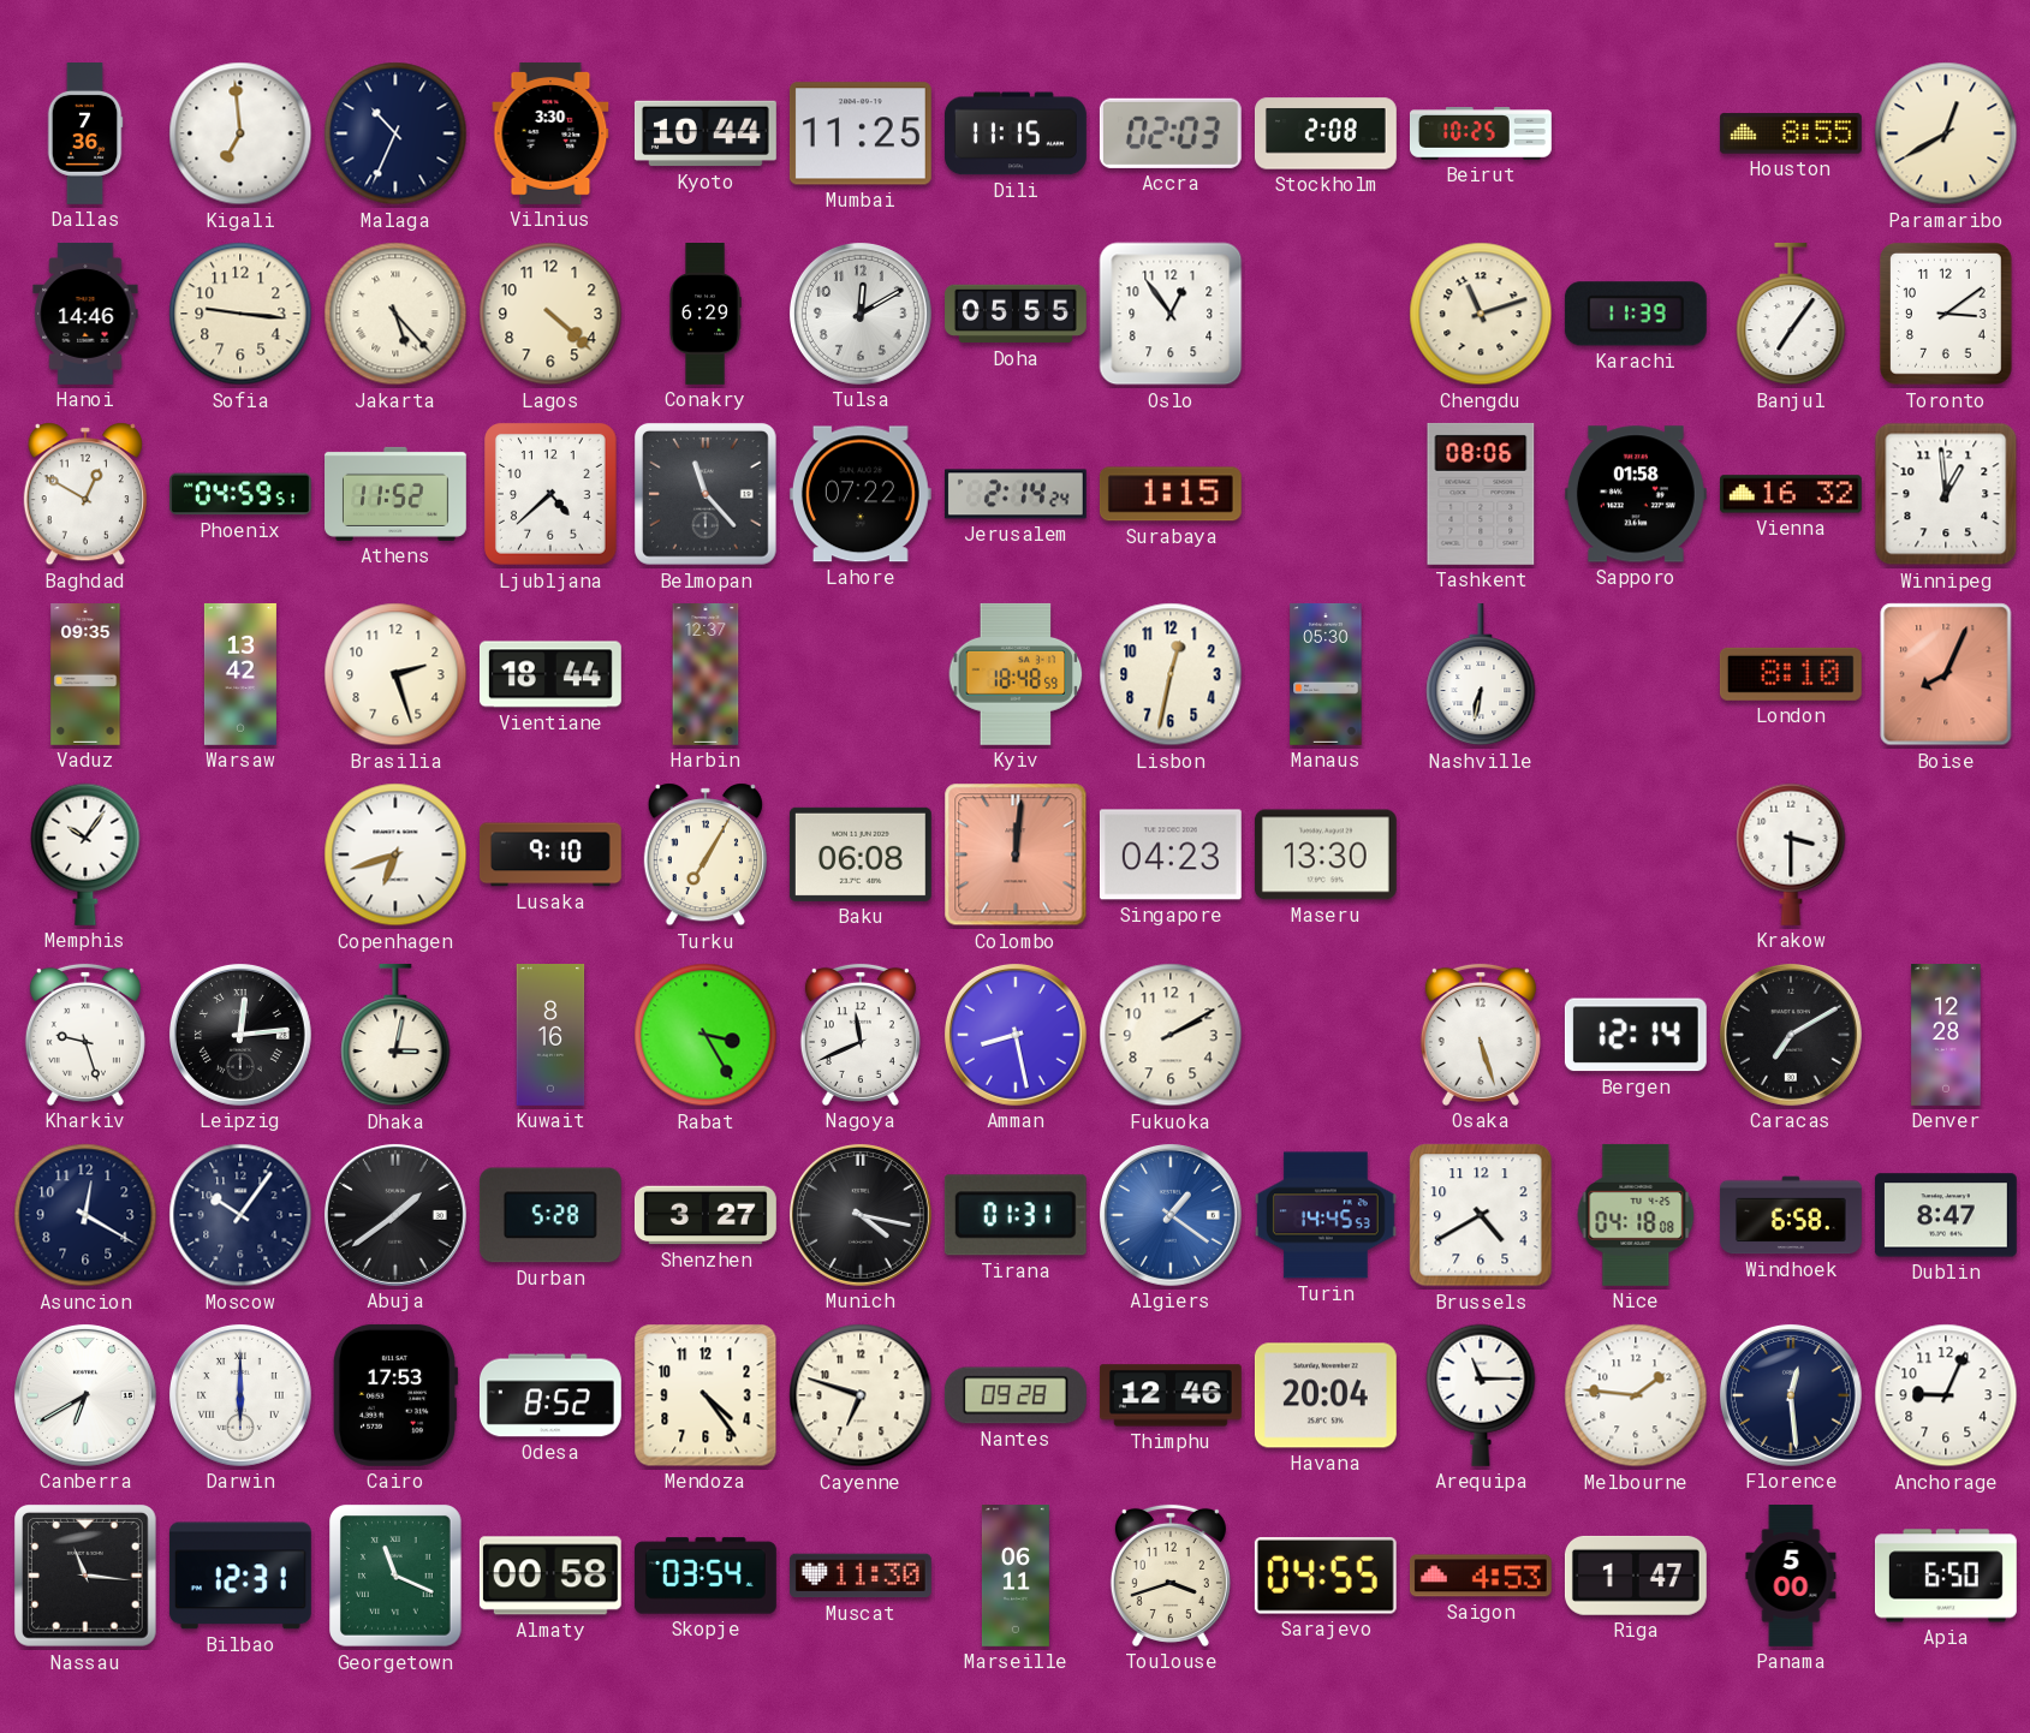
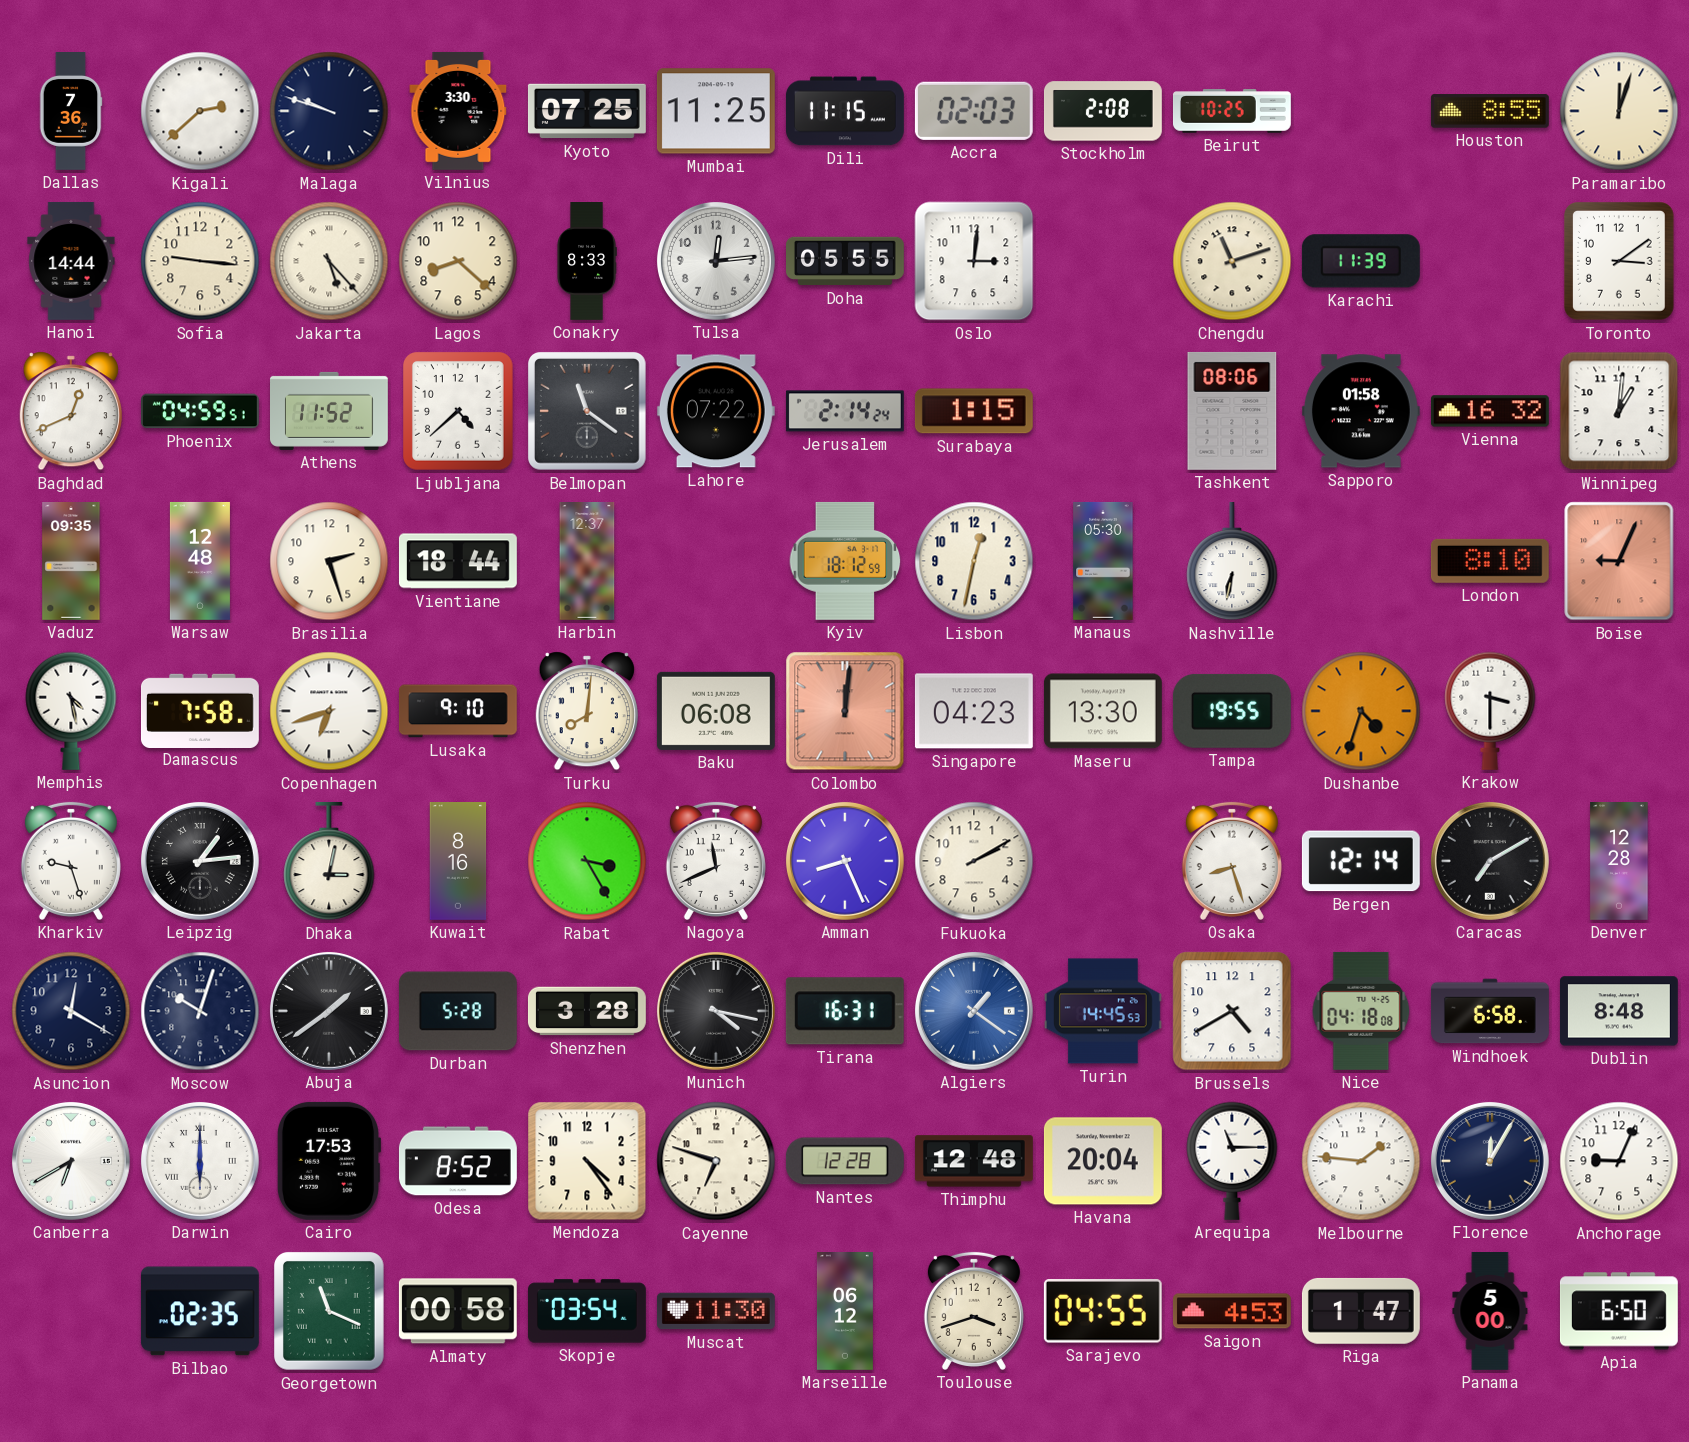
Kigali: 6:59 -> 2:38 (200, 111)
Malaga: 10:34 -> 9:48 (329, 111)
Kyoto: 10:44 -> 07:25 (587, 111)
Paramaribo: 12:40 -> 12:03 (1619, 111)
Hanoi: 14:46 -> 14:44 (71, 261)
Lagos: 4:22 -> 8:22 (458, 261)
Conakry: 6:29 -> 8:33 (587, 262)
Tulsa: 12:10 -> 12:14 (716, 261)
Oslo: 12:54 -> 3:01 (974, 261)
Banjul: 7:06 -> none (1791, 314)
Baghdad: 12:50 -> 12:41 (71, 411)
Belmopan: 11:23 -> 11:21 (588, 412)
Winnipeg: 12:59 -> 1:01 (1619, 411)
Warsaw: 13:42 -> 12:48 (200, 561)
Kyiv: 18:48 -> 18:12 (845, 561)
Boise: 8:04 -> 9:04 (1619, 561)
Memphis: 10:06 -> 4:28 (71, 711)
Damascus: none -> 7:58 (200, 710)
Turku: 7:05 -> 8:01 (587, 711)
Tampa: none -> 19:55 (1232, 711)
Dushanbe: none -> 4:33 (1361, 711)
Leipzig: 12:14 -> 1:14 (200, 861)
Amman: 8:28 -> 8:26 (845, 861)
Osaka: 5:27 -> 8:27 (1232, 861)
Moscow: 10:06 -> 10:03 (200, 1011)
Shenzhen: 3:27 -> 3:28 (587, 1011)
Tirana: 01:31 -> 16:31 (845, 1011)
Dublin: 8:47 -> 8:48 (1619, 1011)
Nantes: 09:28 -> 12:28 (845, 1161)
Thimphu: 12:46 -> 12:48 (974, 1161)
Florence: 12:29 -> 12:05 (1490, 1161)
Nassau: 11:16 -> none (87, 1577)
Bilbao: 12:31 -> 02:35 (200, 1311)
Marseille: 06:11 -> 06:12 (845, 1312)
